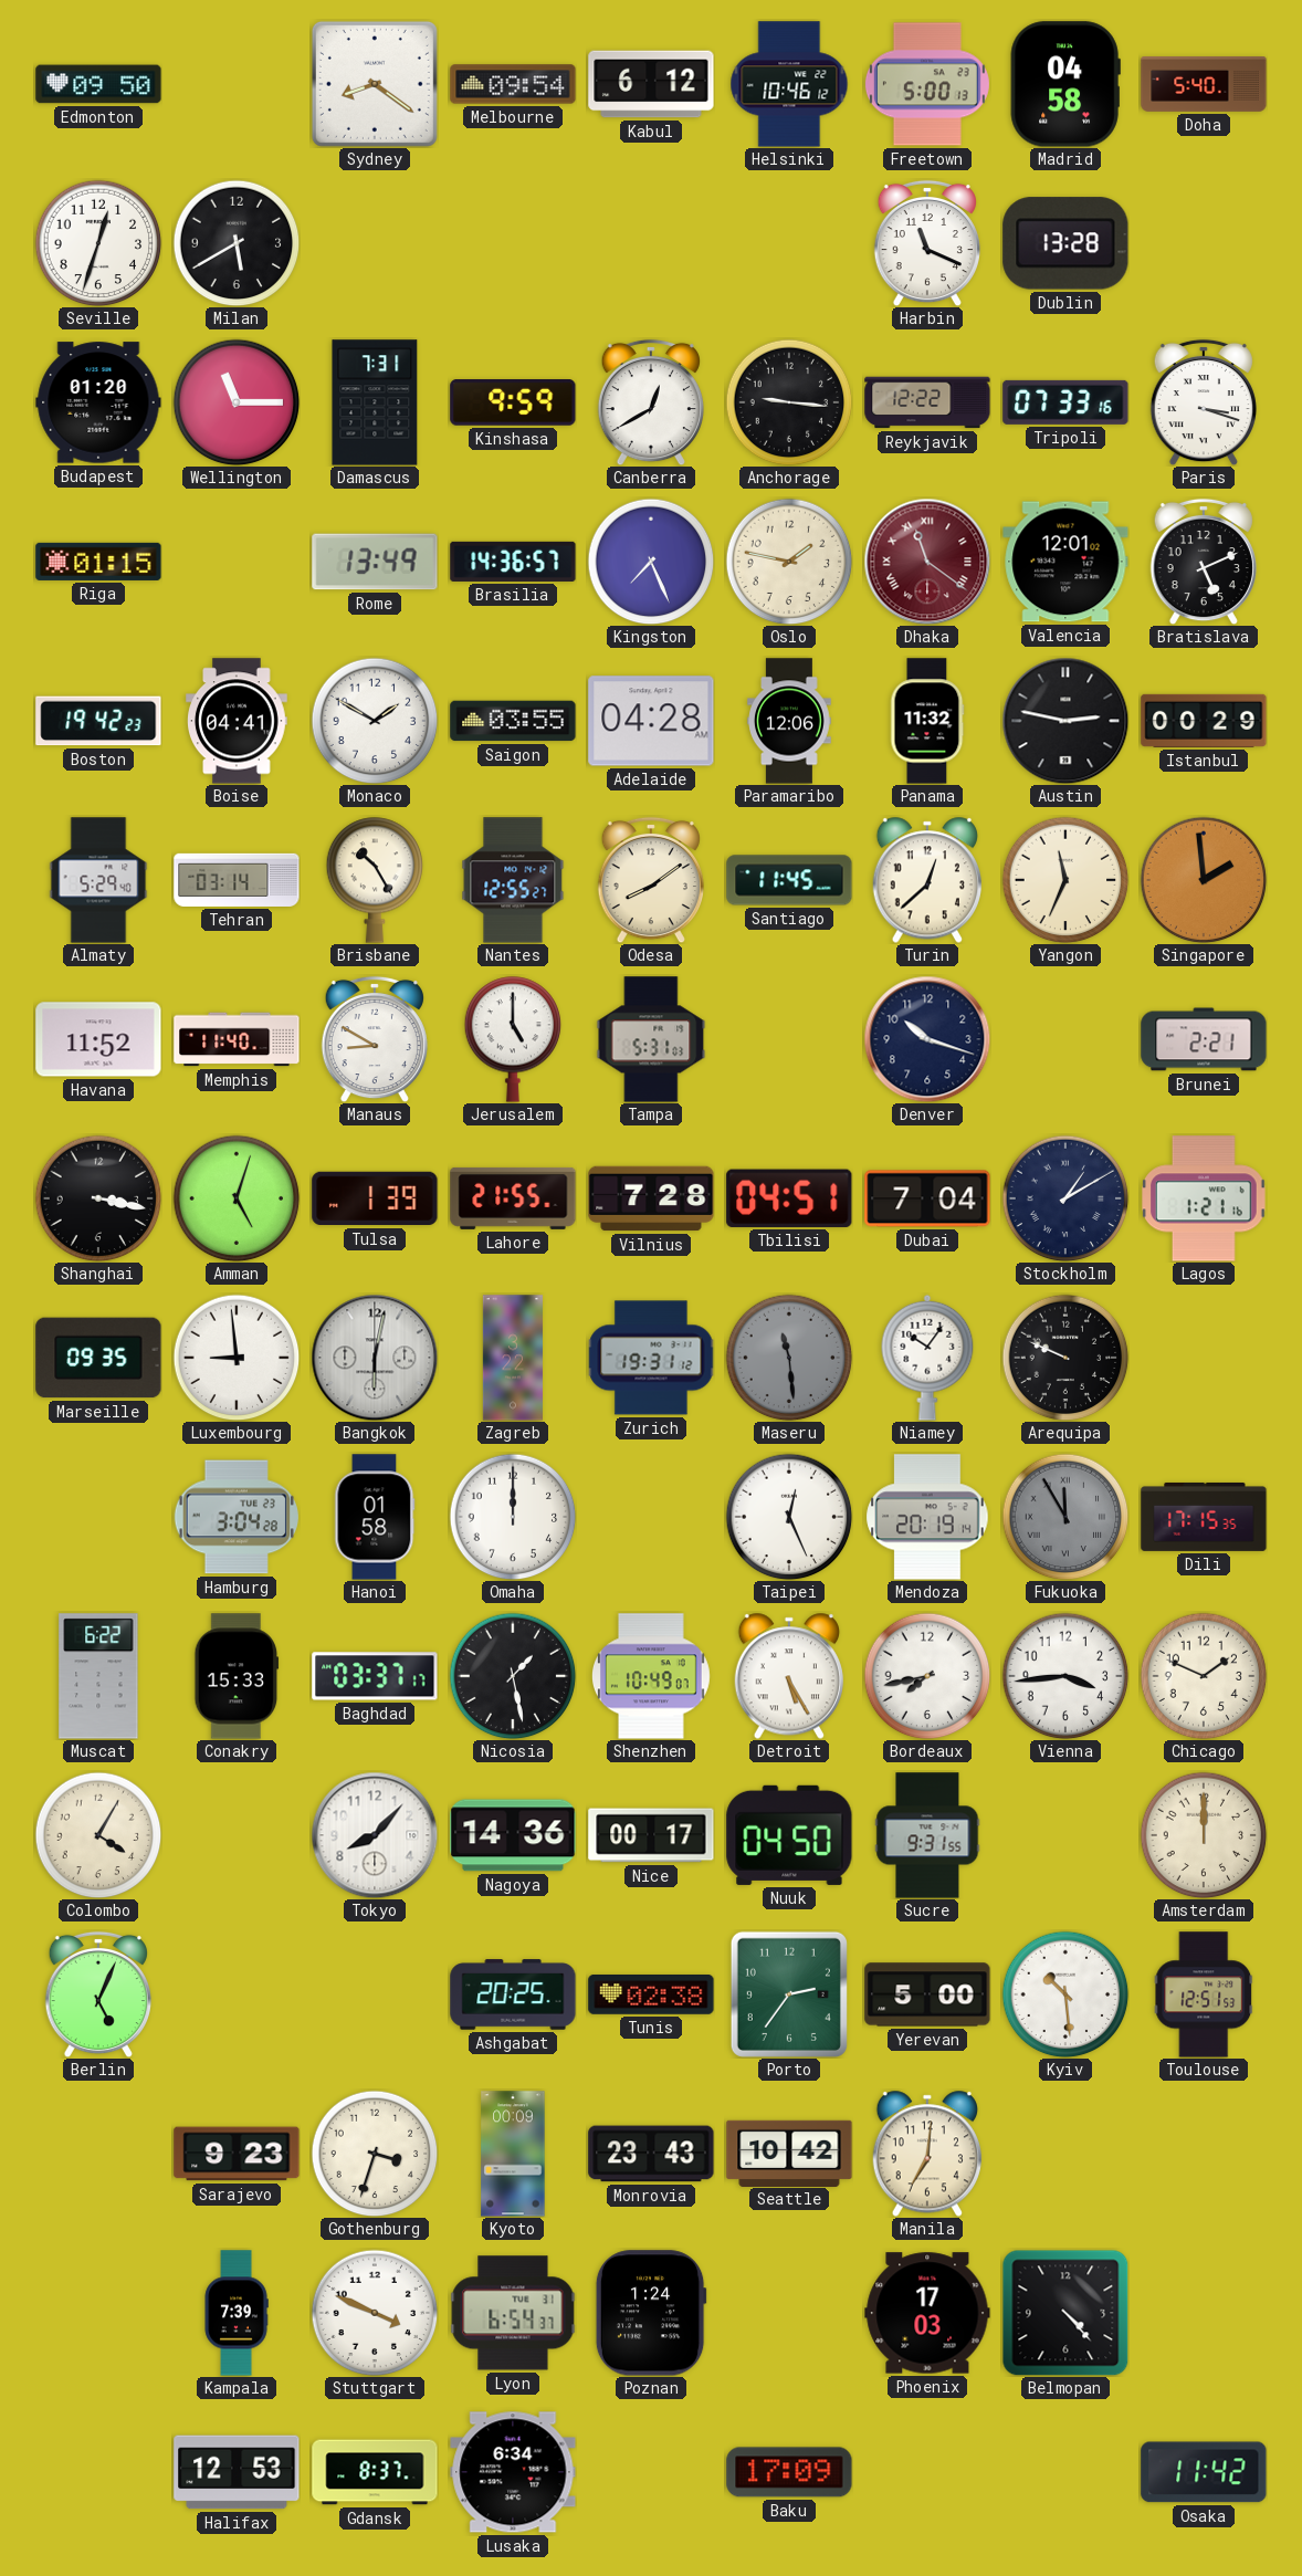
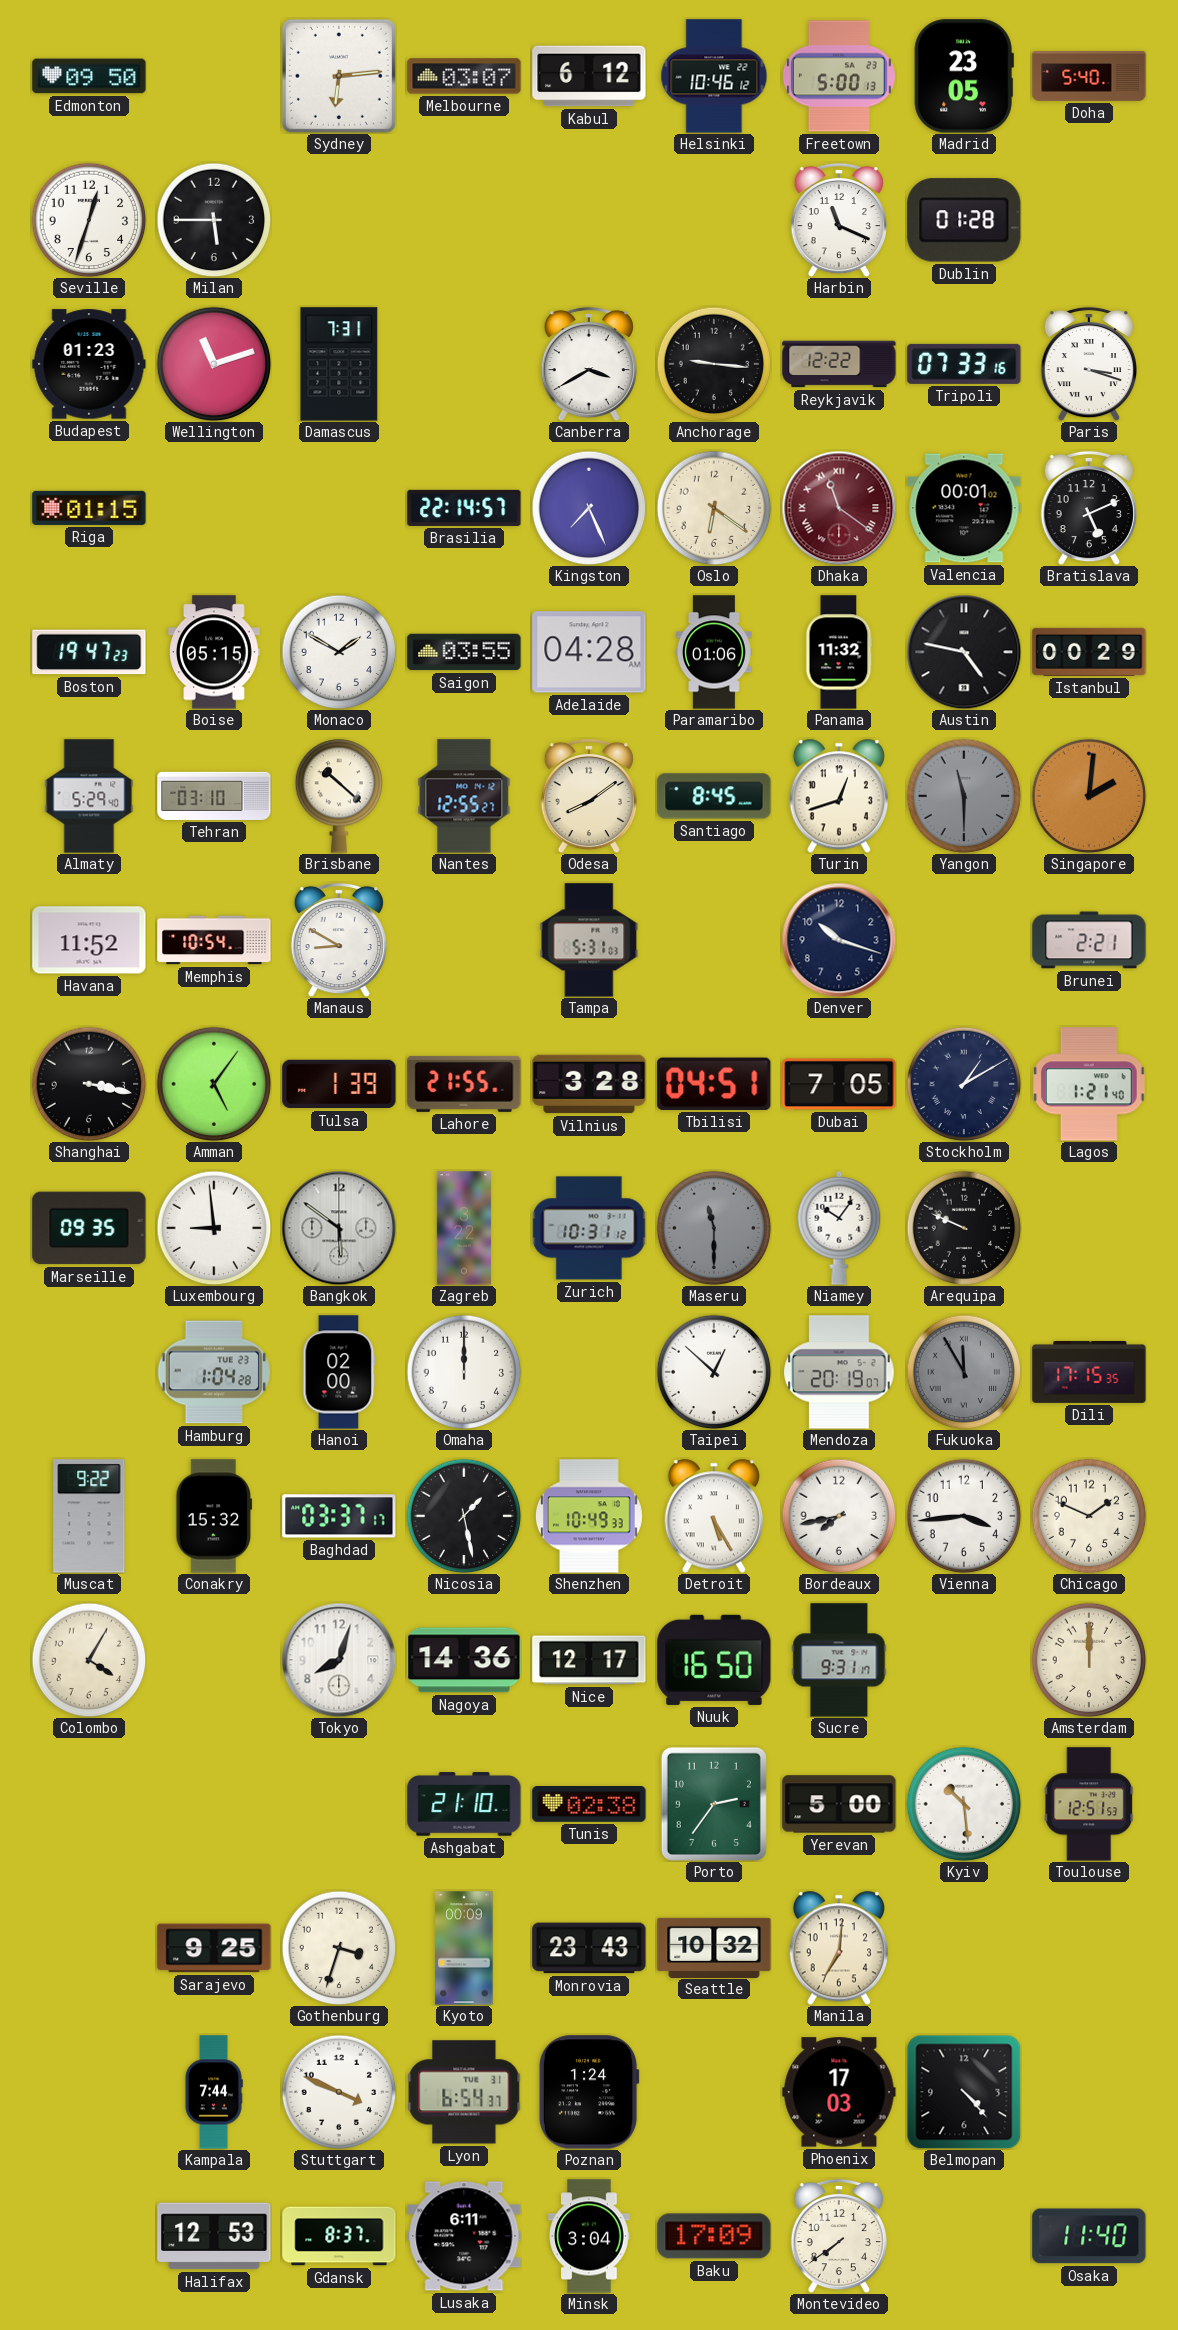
Sydney: 8:21 -> 6:14 (339, 76)
Melbourne: 09:54 -> 03:07 (464, 76)
Madrid: 04:58 -> 23:05 (964, 76)
Milan: 5:40 -> 5:45 (214, 220)
Dublin: 13:28 -> 01:28 (964, 220)
Budapest: 01:20 -> 01:23 (89, 364)
Wellington: 11:15 -> 11:12 (214, 364)
Kinshasa: 9:59 -> none (513, 404)
Canberra: 12:40 -> 3:40 (589, 364)
Rome: 13:49 -> none (375, 562)
Brasilia: 14:36 -> 22:14 (464, 508)
Oslo: 1:47 -> 6:21 (714, 508)
Valencia: 12:01 -> 00:01 (964, 508)
Boston: 19:42 -> 19:47 (89, 652)
Boise: 04:41 -> 05:15 (215, 652)
Paramaribo: 12:06 -> 01:06 (714, 652)
Austin: 2:47 -> 4:47 (964, 652)
Tehran: 03:14 -> 03:10 (214, 796)
Brisbane: 10:25 -> 10:22 (339, 796)
Santiago: 11:45 -> 8:45 (714, 796)
Turin: 12:38 -> 12:42 (839, 796)
Yangon: 11:34 -> 11:30 (964, 796)
Yangon dial: cream -> grey (964, 796)
Singapore: 1:59 -> 2:01 (1089, 796)
Memphis: 11:40 -> 10:54 (214, 940)
Jerusalem: 5:00 -> none (513, 1039)
Amman: 5:03 -> 5:06 (214, 1084)
Vilnius: 7:28 -> 3:28 (589, 1084)
Dubai: 7:04 -> 7:05 (839, 1084)
Lagos: 1:21:16 -> 1:21:40 (1089, 1084)
Bangkok: 6:02 -> 5:51 (339, 1228)
Zurich: 19:31 -> 10:31 (589, 1228)
Maseru: 11:29 -> 11:30 (714, 1228)
Hamburg: 3:04 -> 1:04 (214, 1372)
Hanoi: 01:58 -> 02:00 (339, 1372)
Taipei: 12:26 -> 12:52 (714, 1372)
Mendoza: 20:19:14 -> 20:19:07 (839, 1372)
Muscat: 6:22 -> 9:22 (89, 1516)
Conakry: 15:33 -> 15:32 (214, 1516)
Shenzhen: 10:49:07 -> 10:49:33 (589, 1516)
Tokyo: 8:07 -> 8:03 (339, 1660)
Nice: 00:17 -> 12:17 (589, 1660)
Nuuk: 04:50 -> 16:50 (714, 1660)
Sucre: 9:31:55 -> 9:31:17 (839, 1660)
Berlin: 5:04 -> none (98, 1994)
Ashgabat: 20:25 -> 21:10 (464, 1804)
Sarajevo: 9:23 -> 9:25 (214, 1948)
Seattle: 10:42 -> 10:32 (714, 1947)
Kampala: 7:39 -> 7:44 (214, 2092)
Lusaka: 6:34 -> 6:11 (464, 2236)
Minsk: none -> 3:04 (589, 2236)
Montevideo: none -> 7:39 (839, 2236)
Osaka: 11:42 -> 11:40 (1089, 2236)
